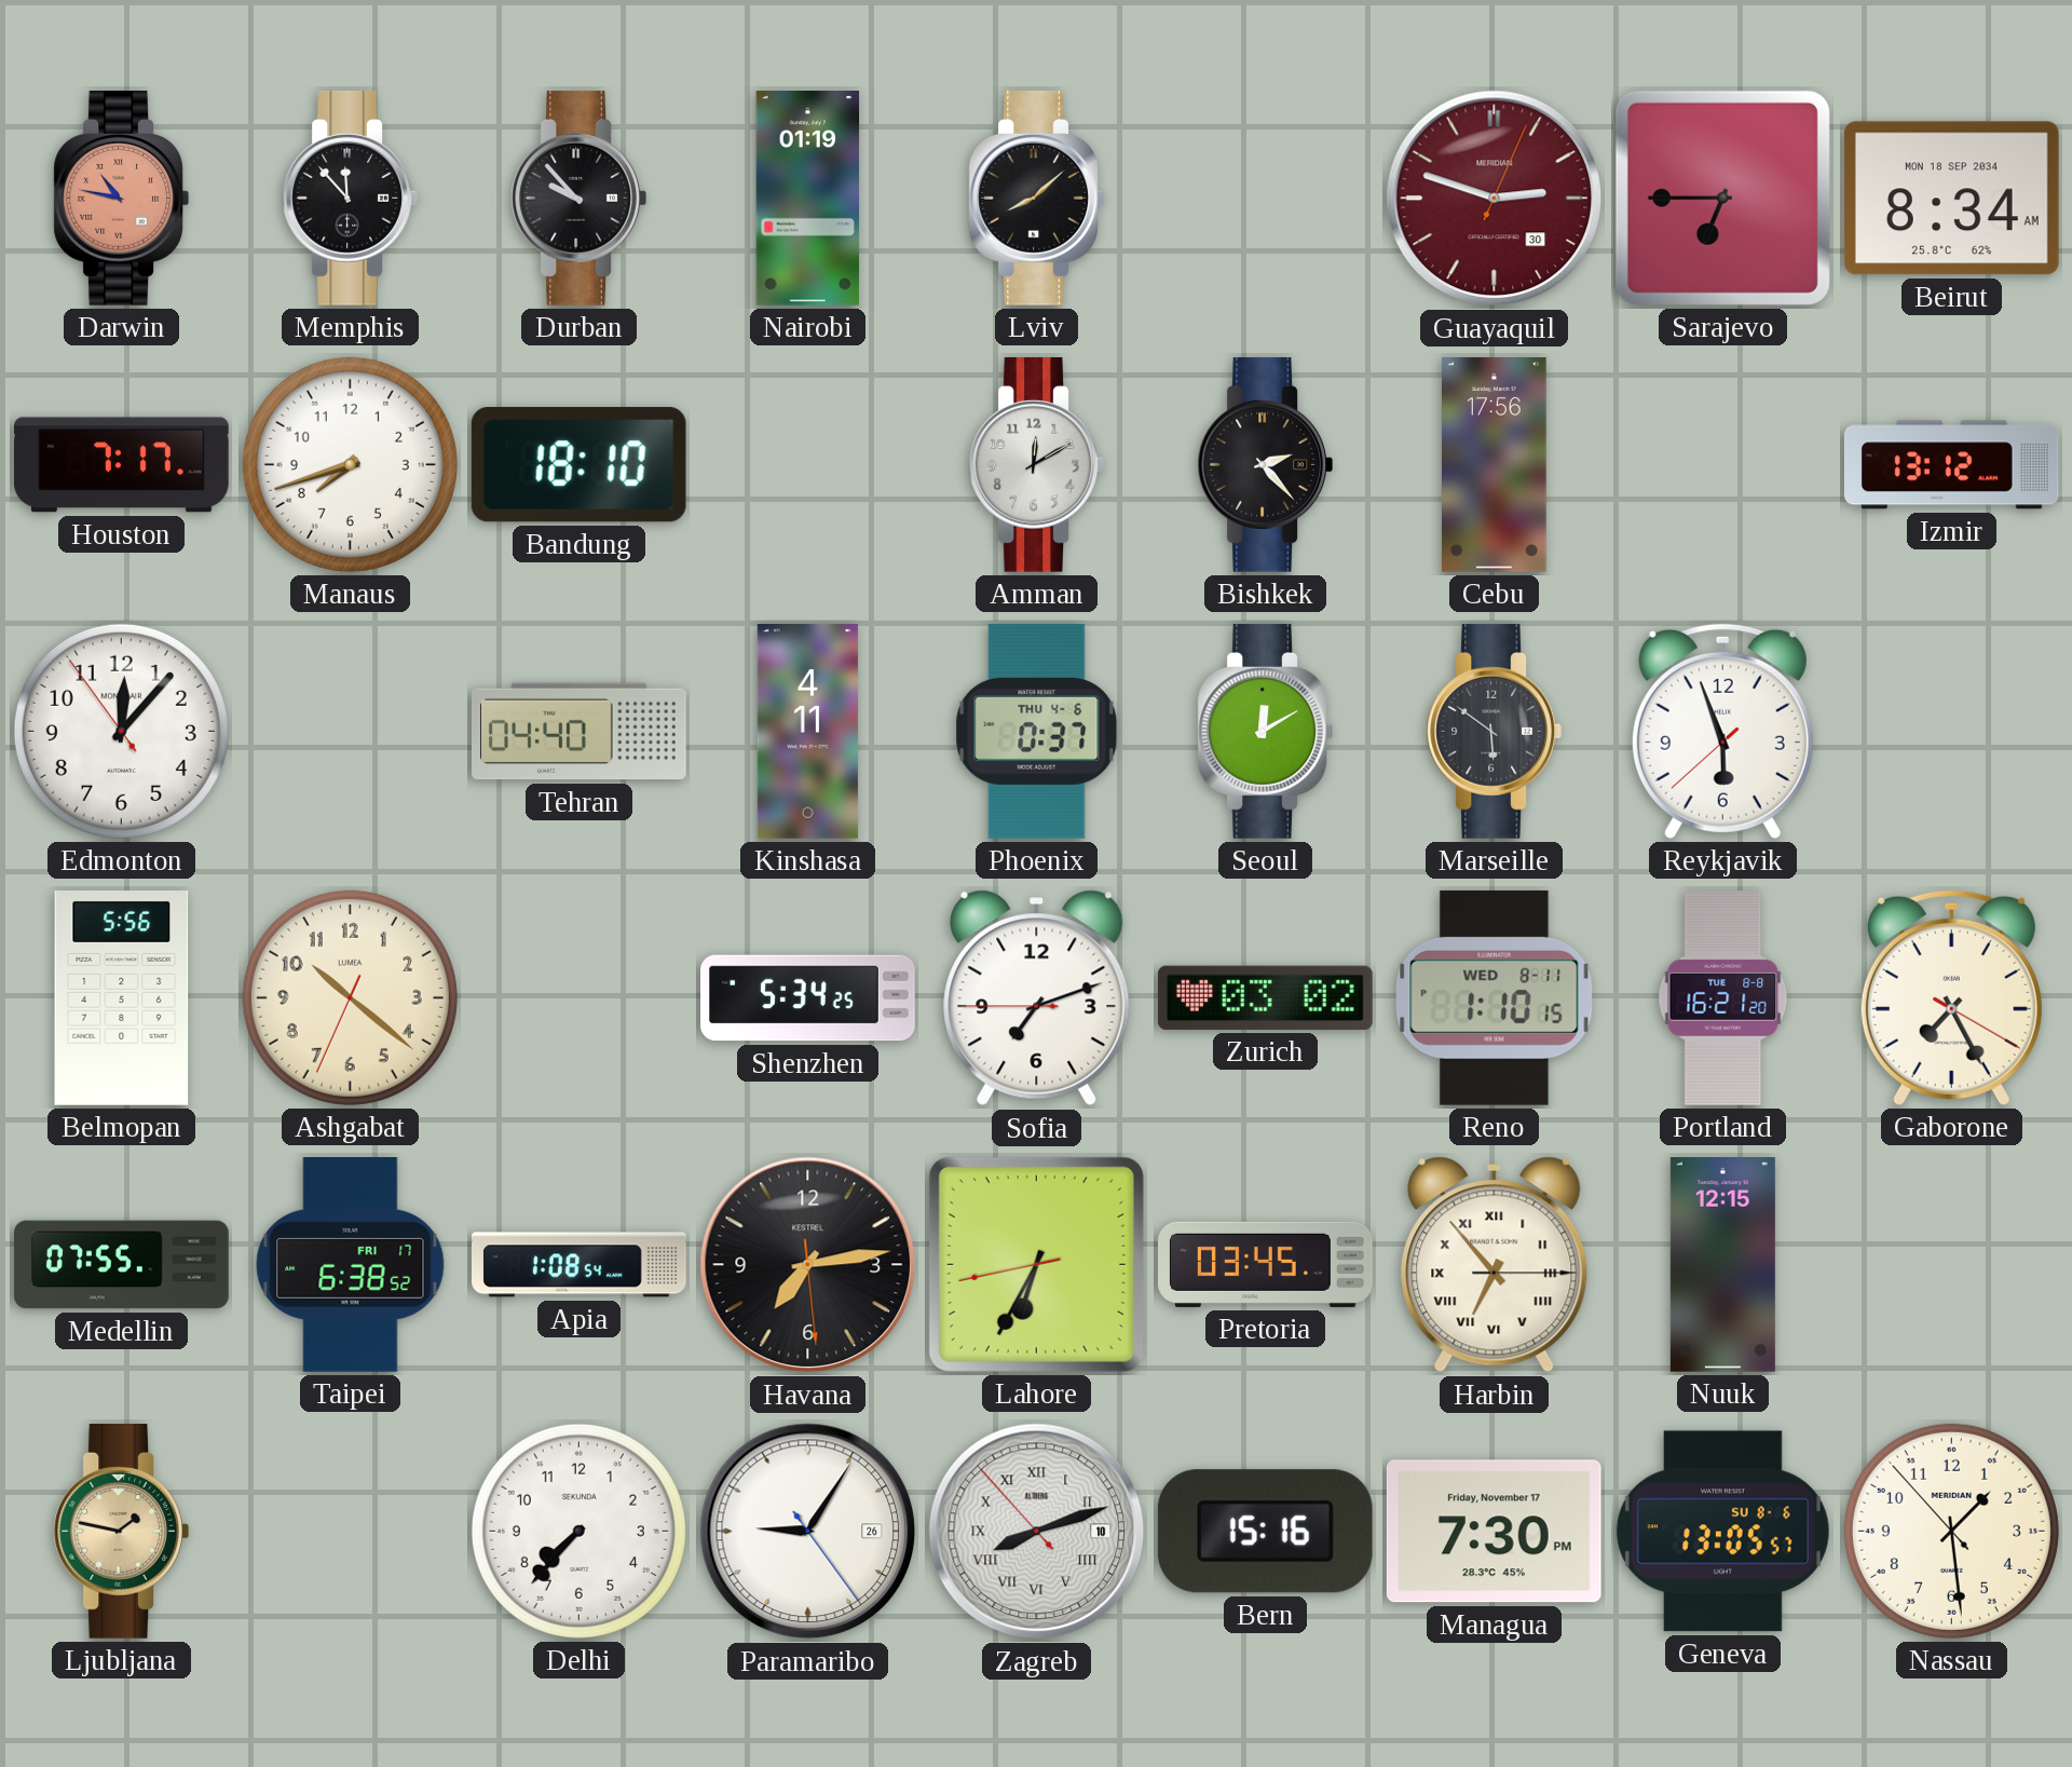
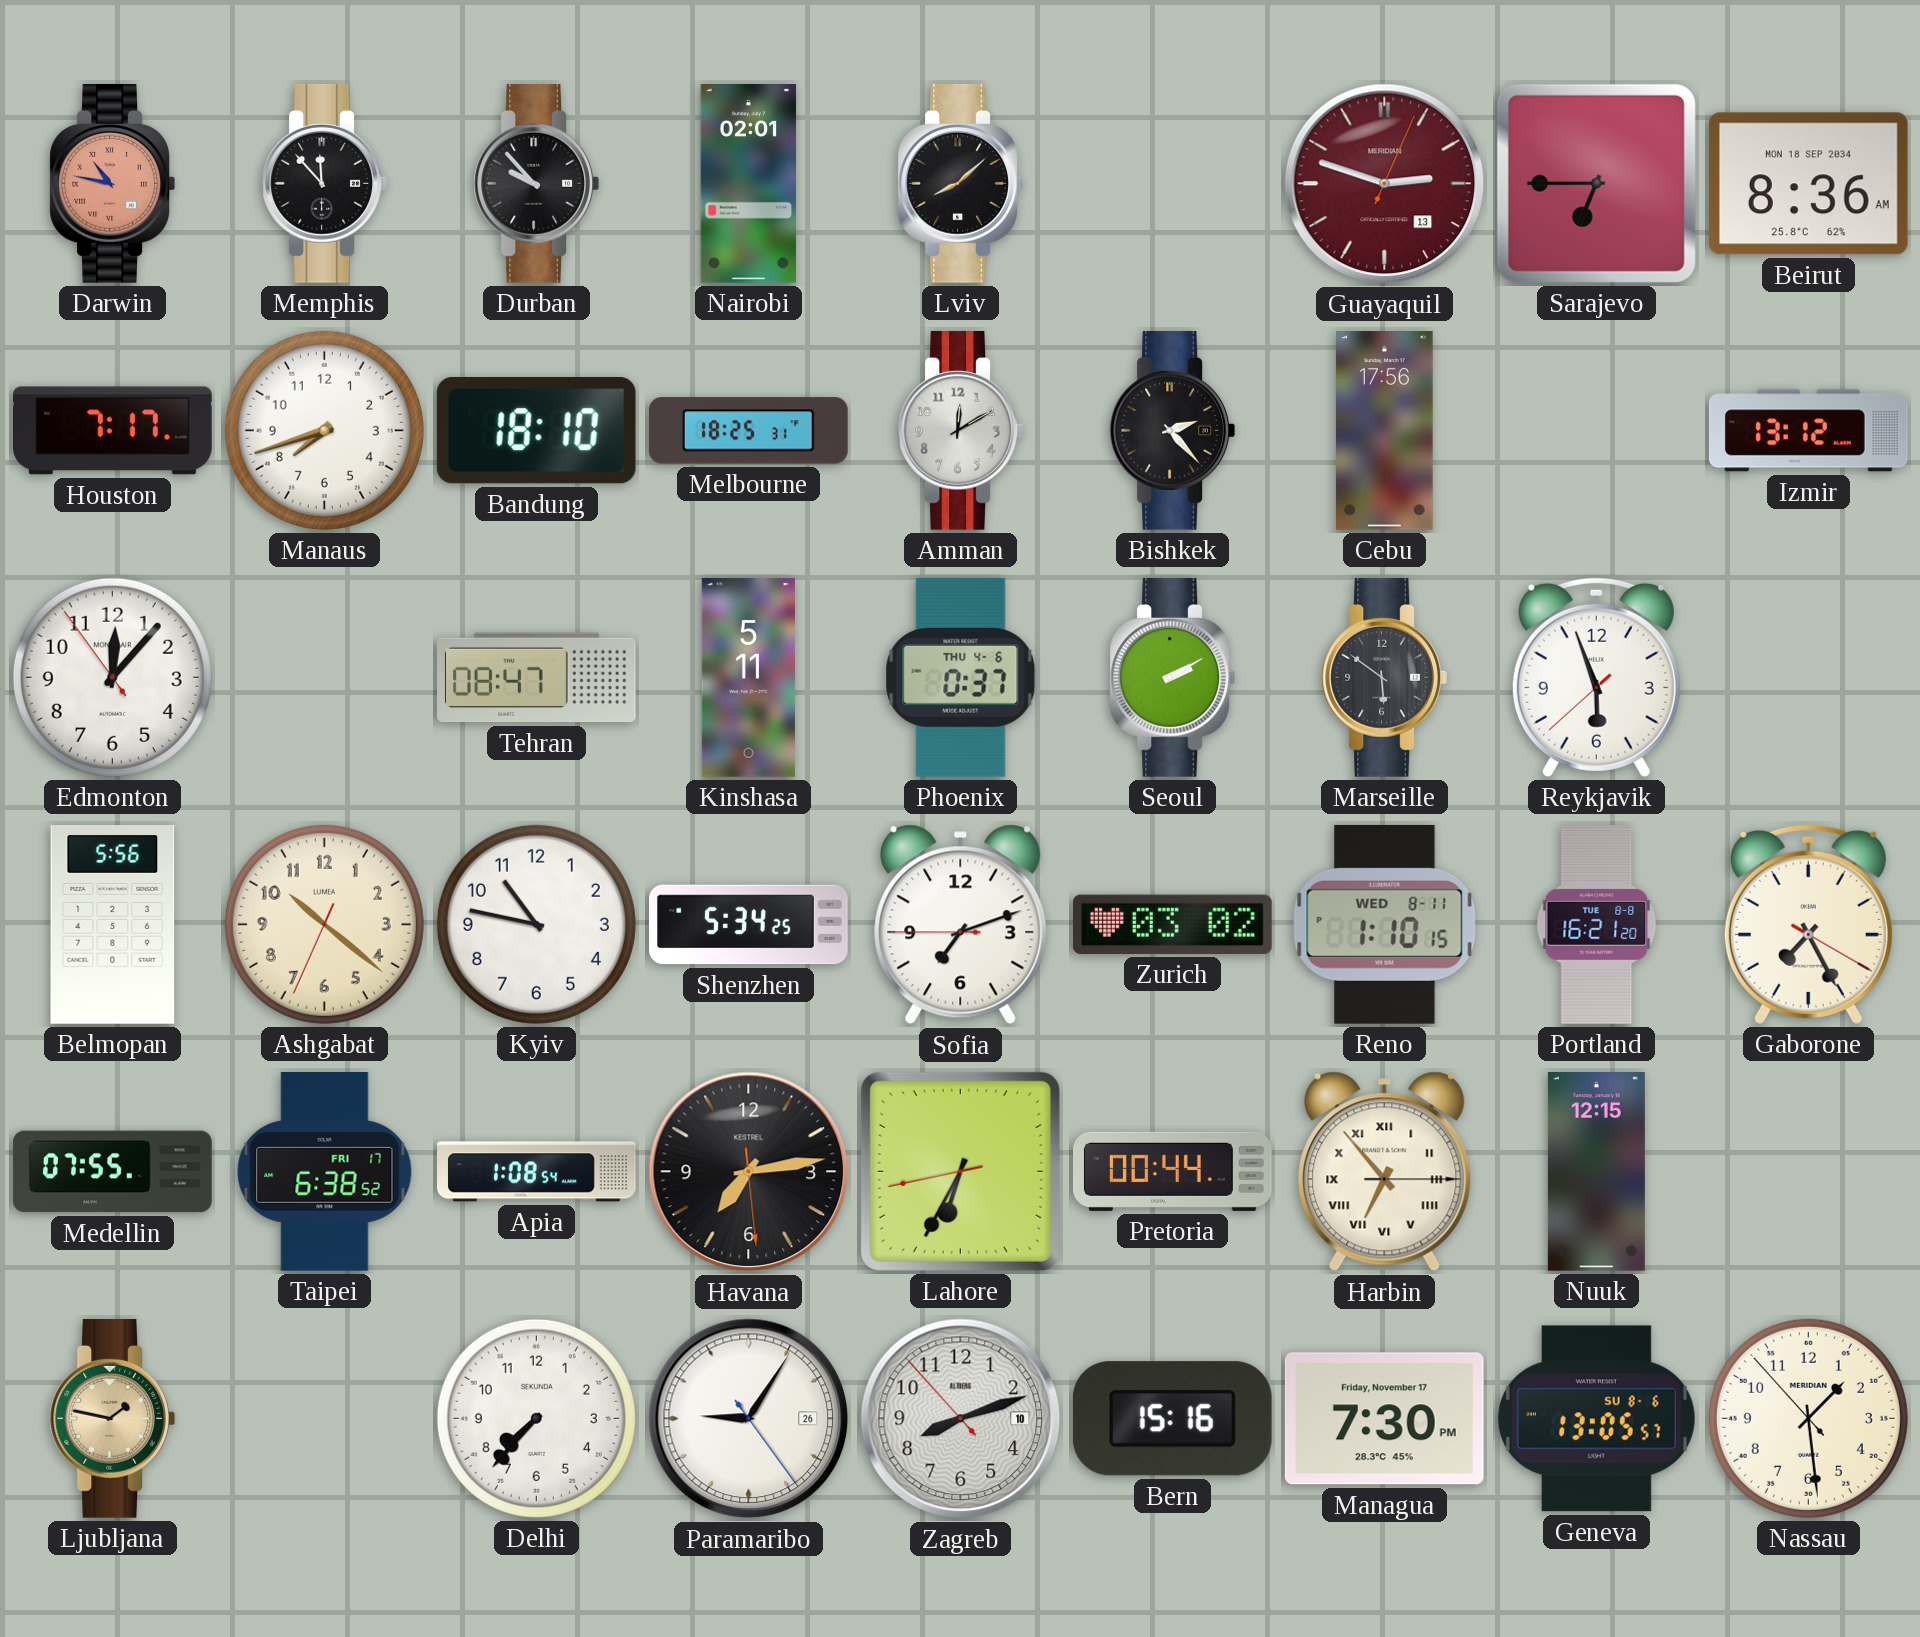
Nairobi: 01:19 -> 02:01 (749, 184)
Guayaquil date: 30 -> 13 (1385, 184)
Beirut: 8:34 -> 8:36 (1808, 184)
Melbourne: none -> 18:25 (748, 431)
Tehran: 04:40 -> 08:47 (537, 678)
Kinshasa: 4:11 -> 5:11 (748, 678)
Seoul: 12:10 -> 2:10 (1172, 677)
Kyiv: none -> 10:47 (536, 924)
Pretoria: 03:45 -> 00:44 (1173, 1171)
Zagreb numerals: Roman -> Arabic (961, 1419)
